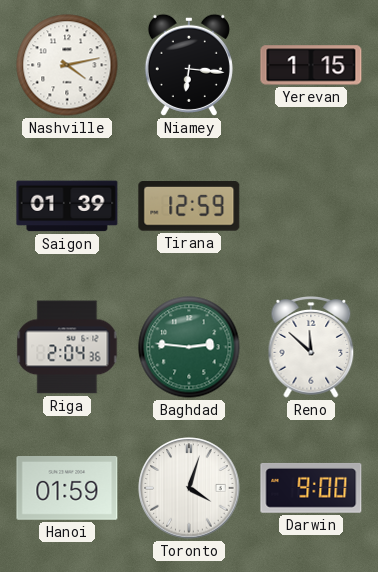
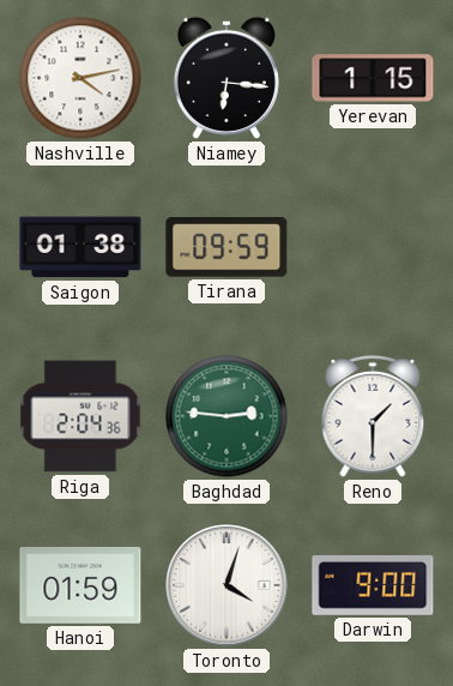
Saigon: 01:39 -> 01:38 (80, 247)
Tirana: 12:59 -> 09:59 (226, 248)
Reno: 11:52 -> 1:30 (373, 417)
